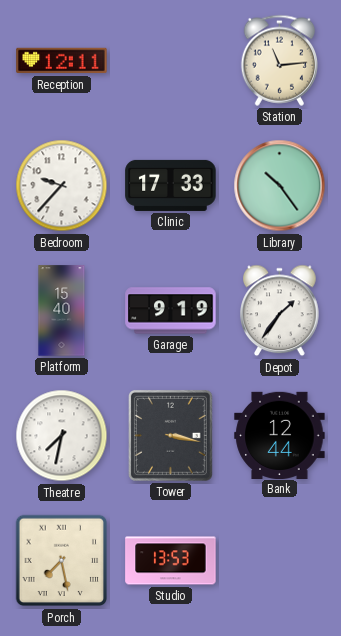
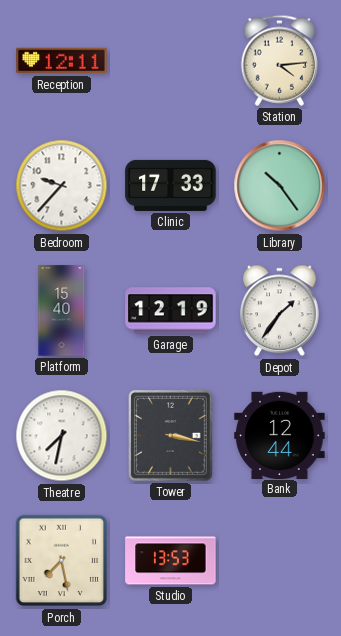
Station: 11:14 -> 4:14 (279, 60)
Garage: 9:19 -> 12:19 (171, 311)
